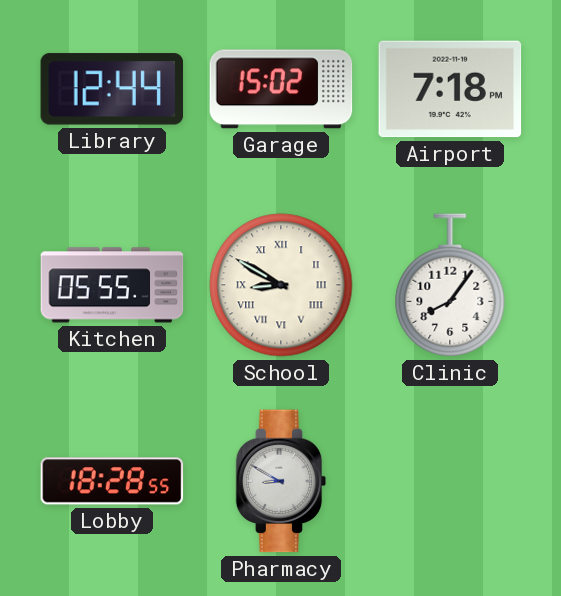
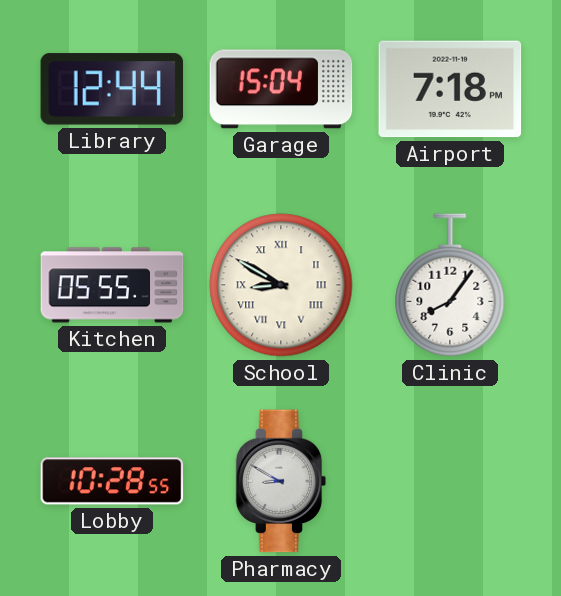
Garage: 15:02 -> 15:04 (281, 89)
Lobby: 18:28 -> 10:28 (112, 481)
